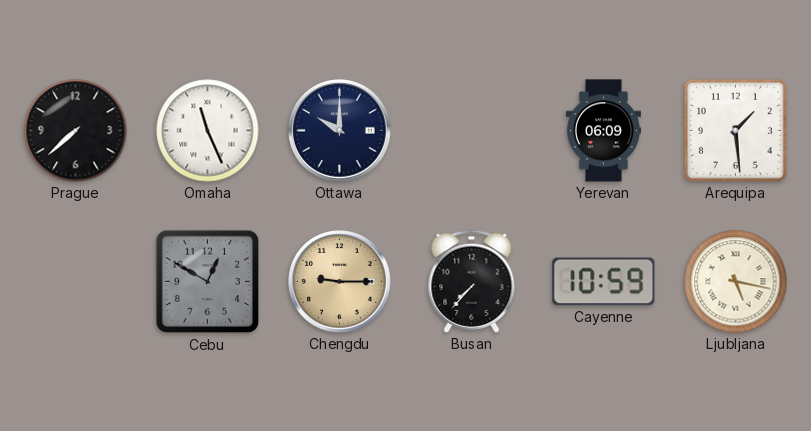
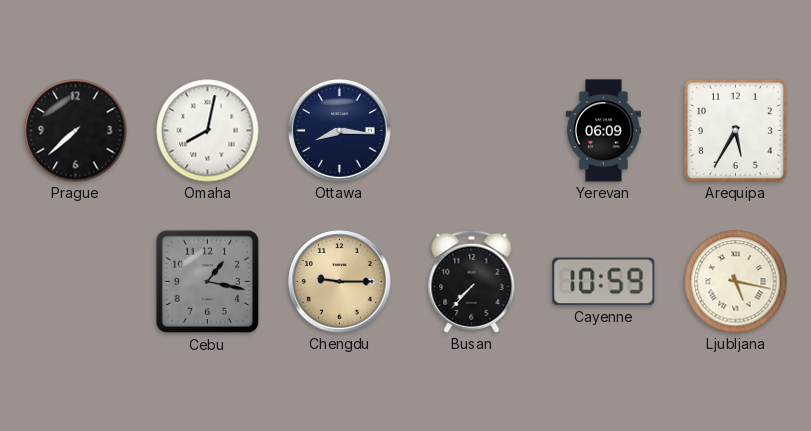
Omaha: 11:26 -> 8:02 (208, 131)
Ottawa: 10:00 -> 8:16 (340, 131)
Arequipa: 1:29 -> 5:35 (735, 130)
Cebu: 12:50 -> 1:17 (208, 282)
